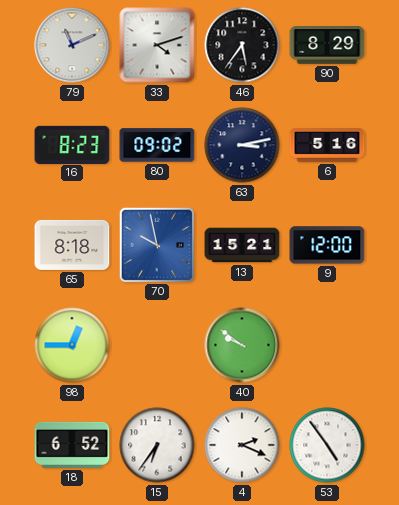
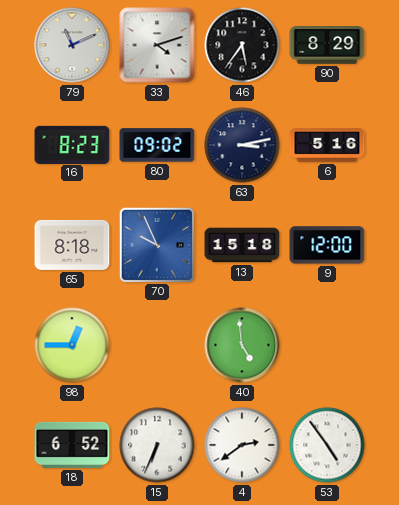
70: 9:58 -> 9:56 (156, 244)
13: 15:21 -> 15:18 (242, 245)
40: 9:51 -> 4:59 (242, 345)
15: 6:36 -> 6:34 (157, 445)
4: 2:19 -> 2:39 (242, 445)
